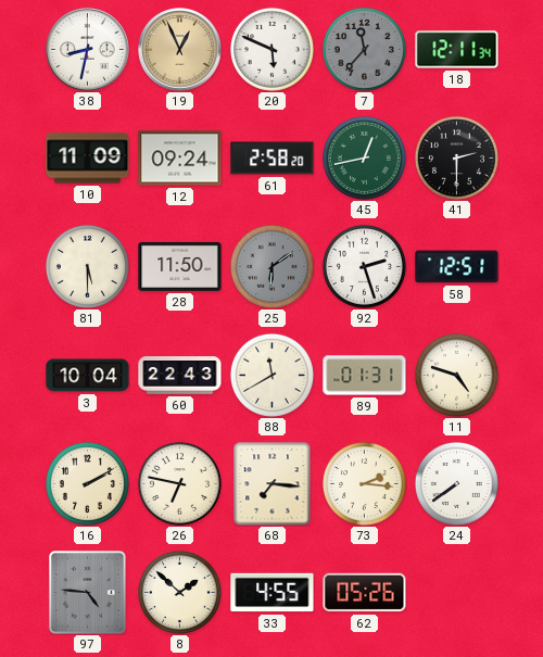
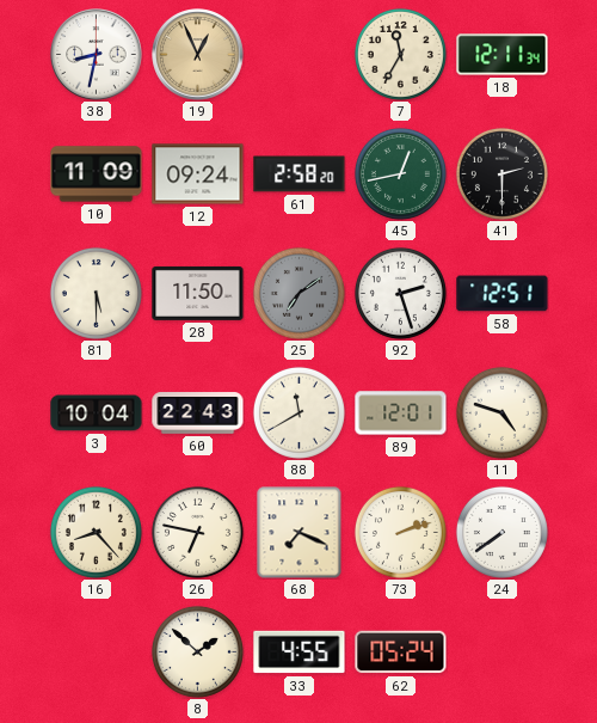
20: 5:49 -> none (271, 49)
7: 11:37 -> 11:35 (400, 54)
7 dial: grey -> cream (400, 54)
25: 6:09 -> 7:09 (298, 293)
89: 01:31 -> 12:01 (401, 413)
16: 2:10 -> 8:23 (96, 532)
68: 7:16 -> 7:19 (300, 532)
73: 2:16 -> 2:12 (400, 532)
97: 4:46 -> none (88, 593)
62: 05:26 -> 05:24 (401, 652)
